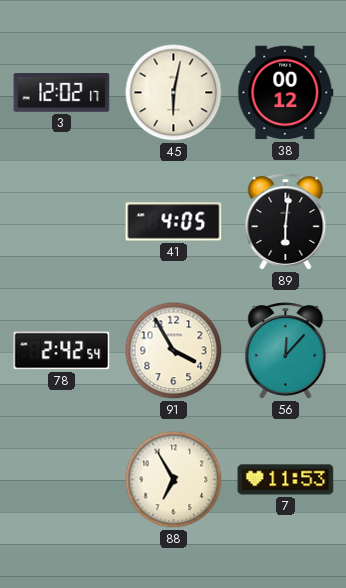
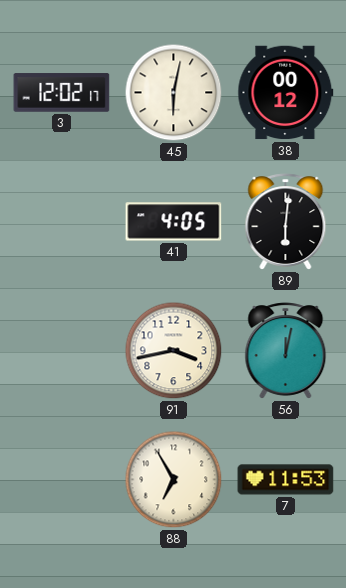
78: 2:42 -> none (62, 351)
91: 3:55 -> 3:43 (174, 351)
56: 12:07 -> 12:02 (286, 351)
